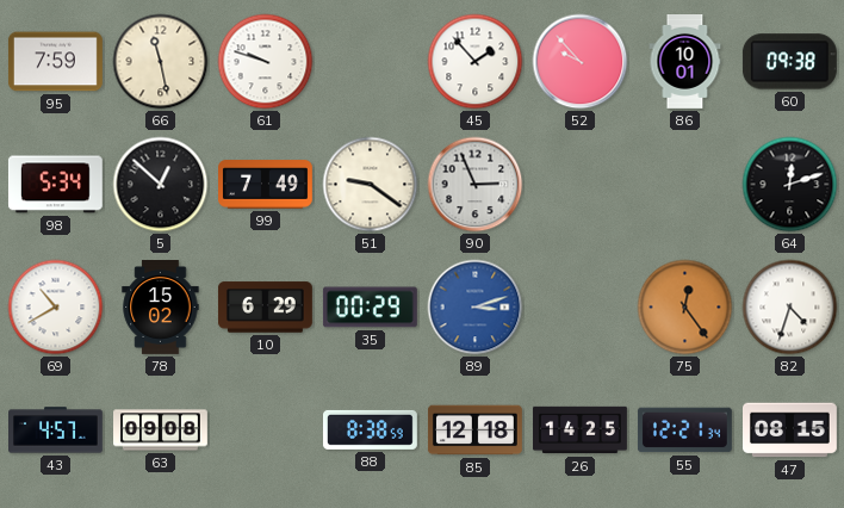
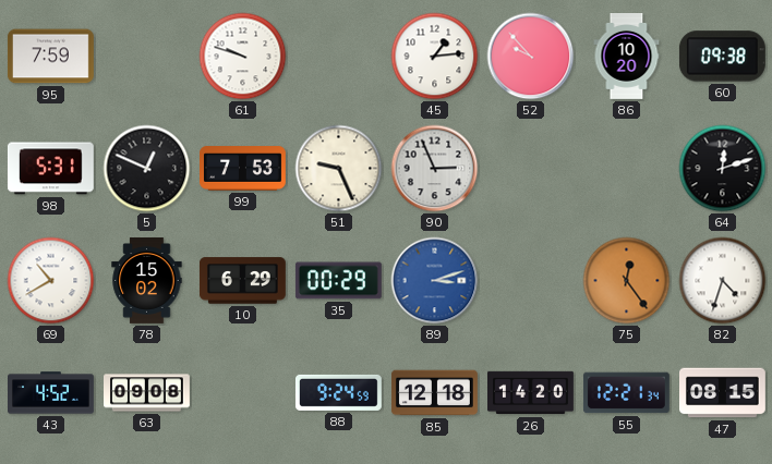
66: 11:28 -> none (161, 62)
45: 1:53 -> 1:14 (435, 57)
86: 10:01 -> 10:20 (627, 57)
98: 5:34 -> 5:31 (50, 169)
5: 12:52 -> 12:49 (147, 169)
99: 7:49 -> 7:53 (243, 169)
51: 9:21 -> 9:26 (339, 169)
43: 4:57 -> 4:52 (51, 393)
88: 8:38 -> 9:24 (338, 392)
26: 14:25 -> 14:20 (531, 393)
